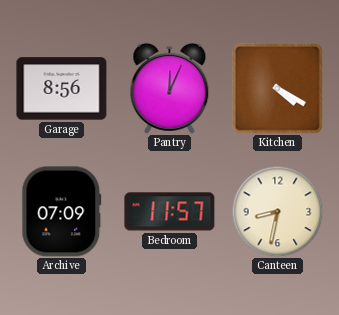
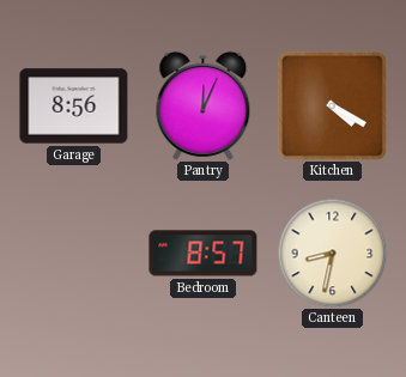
Archive: 07:09 -> none (62, 212)
Bedroom: 11:57 -> 8:57 (204, 254)
